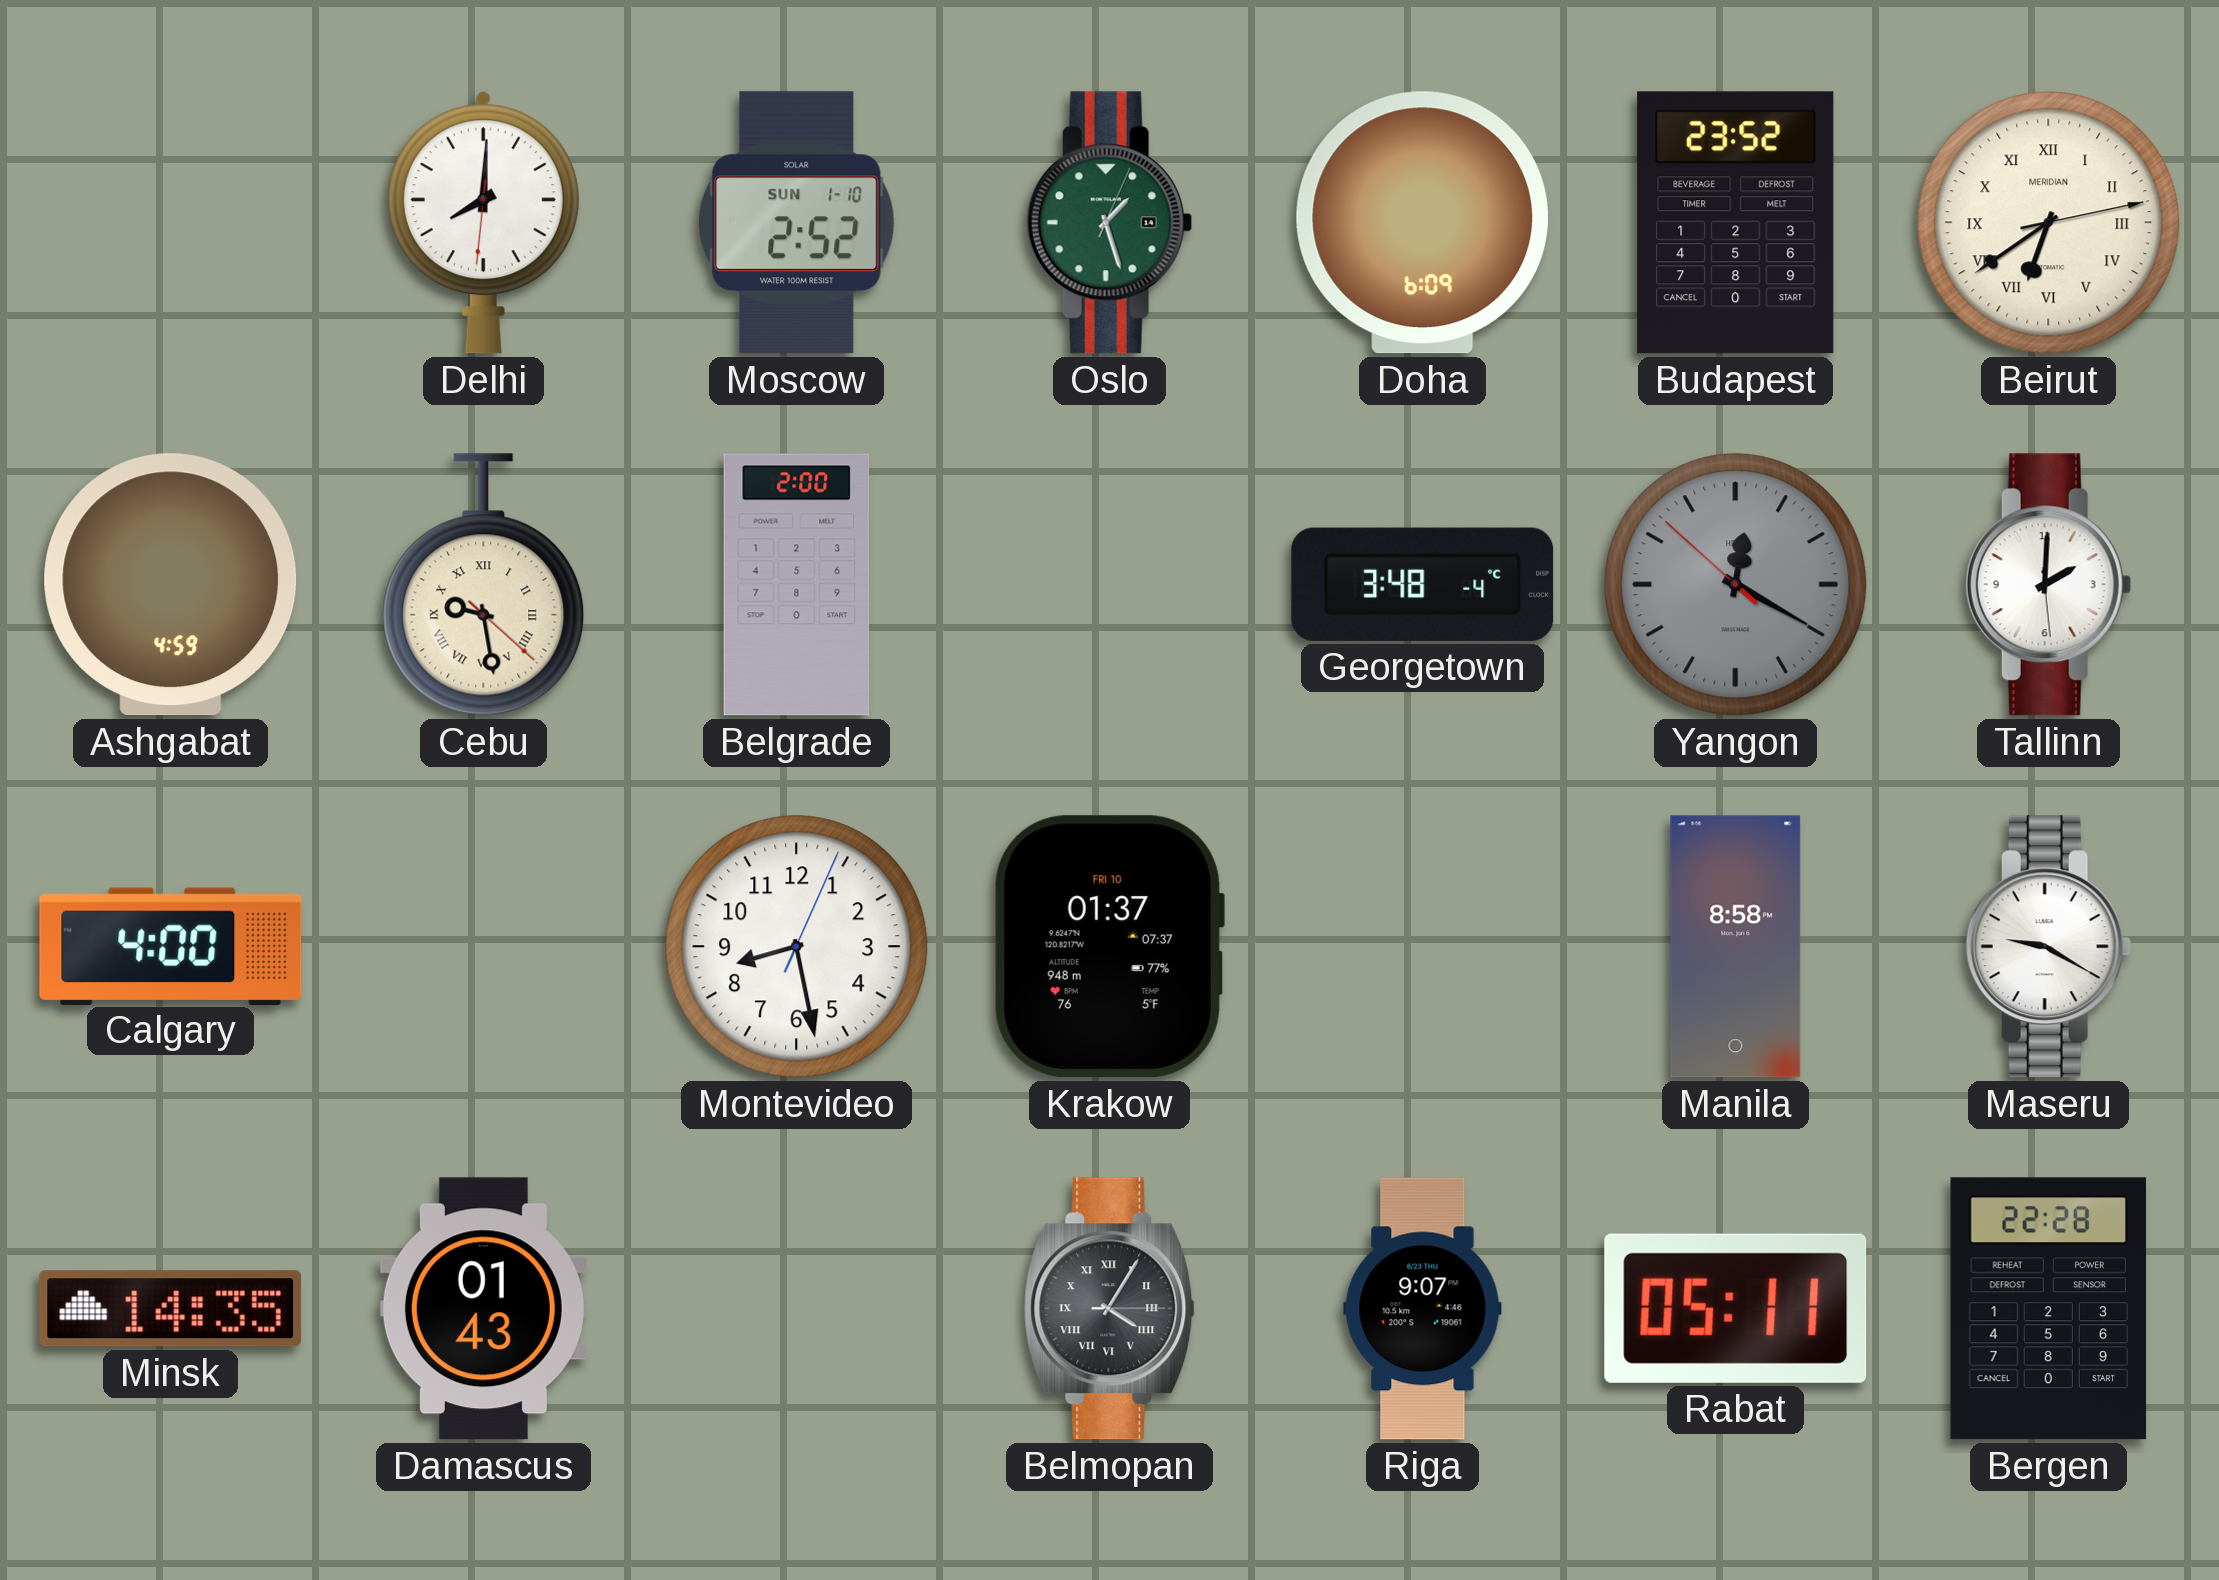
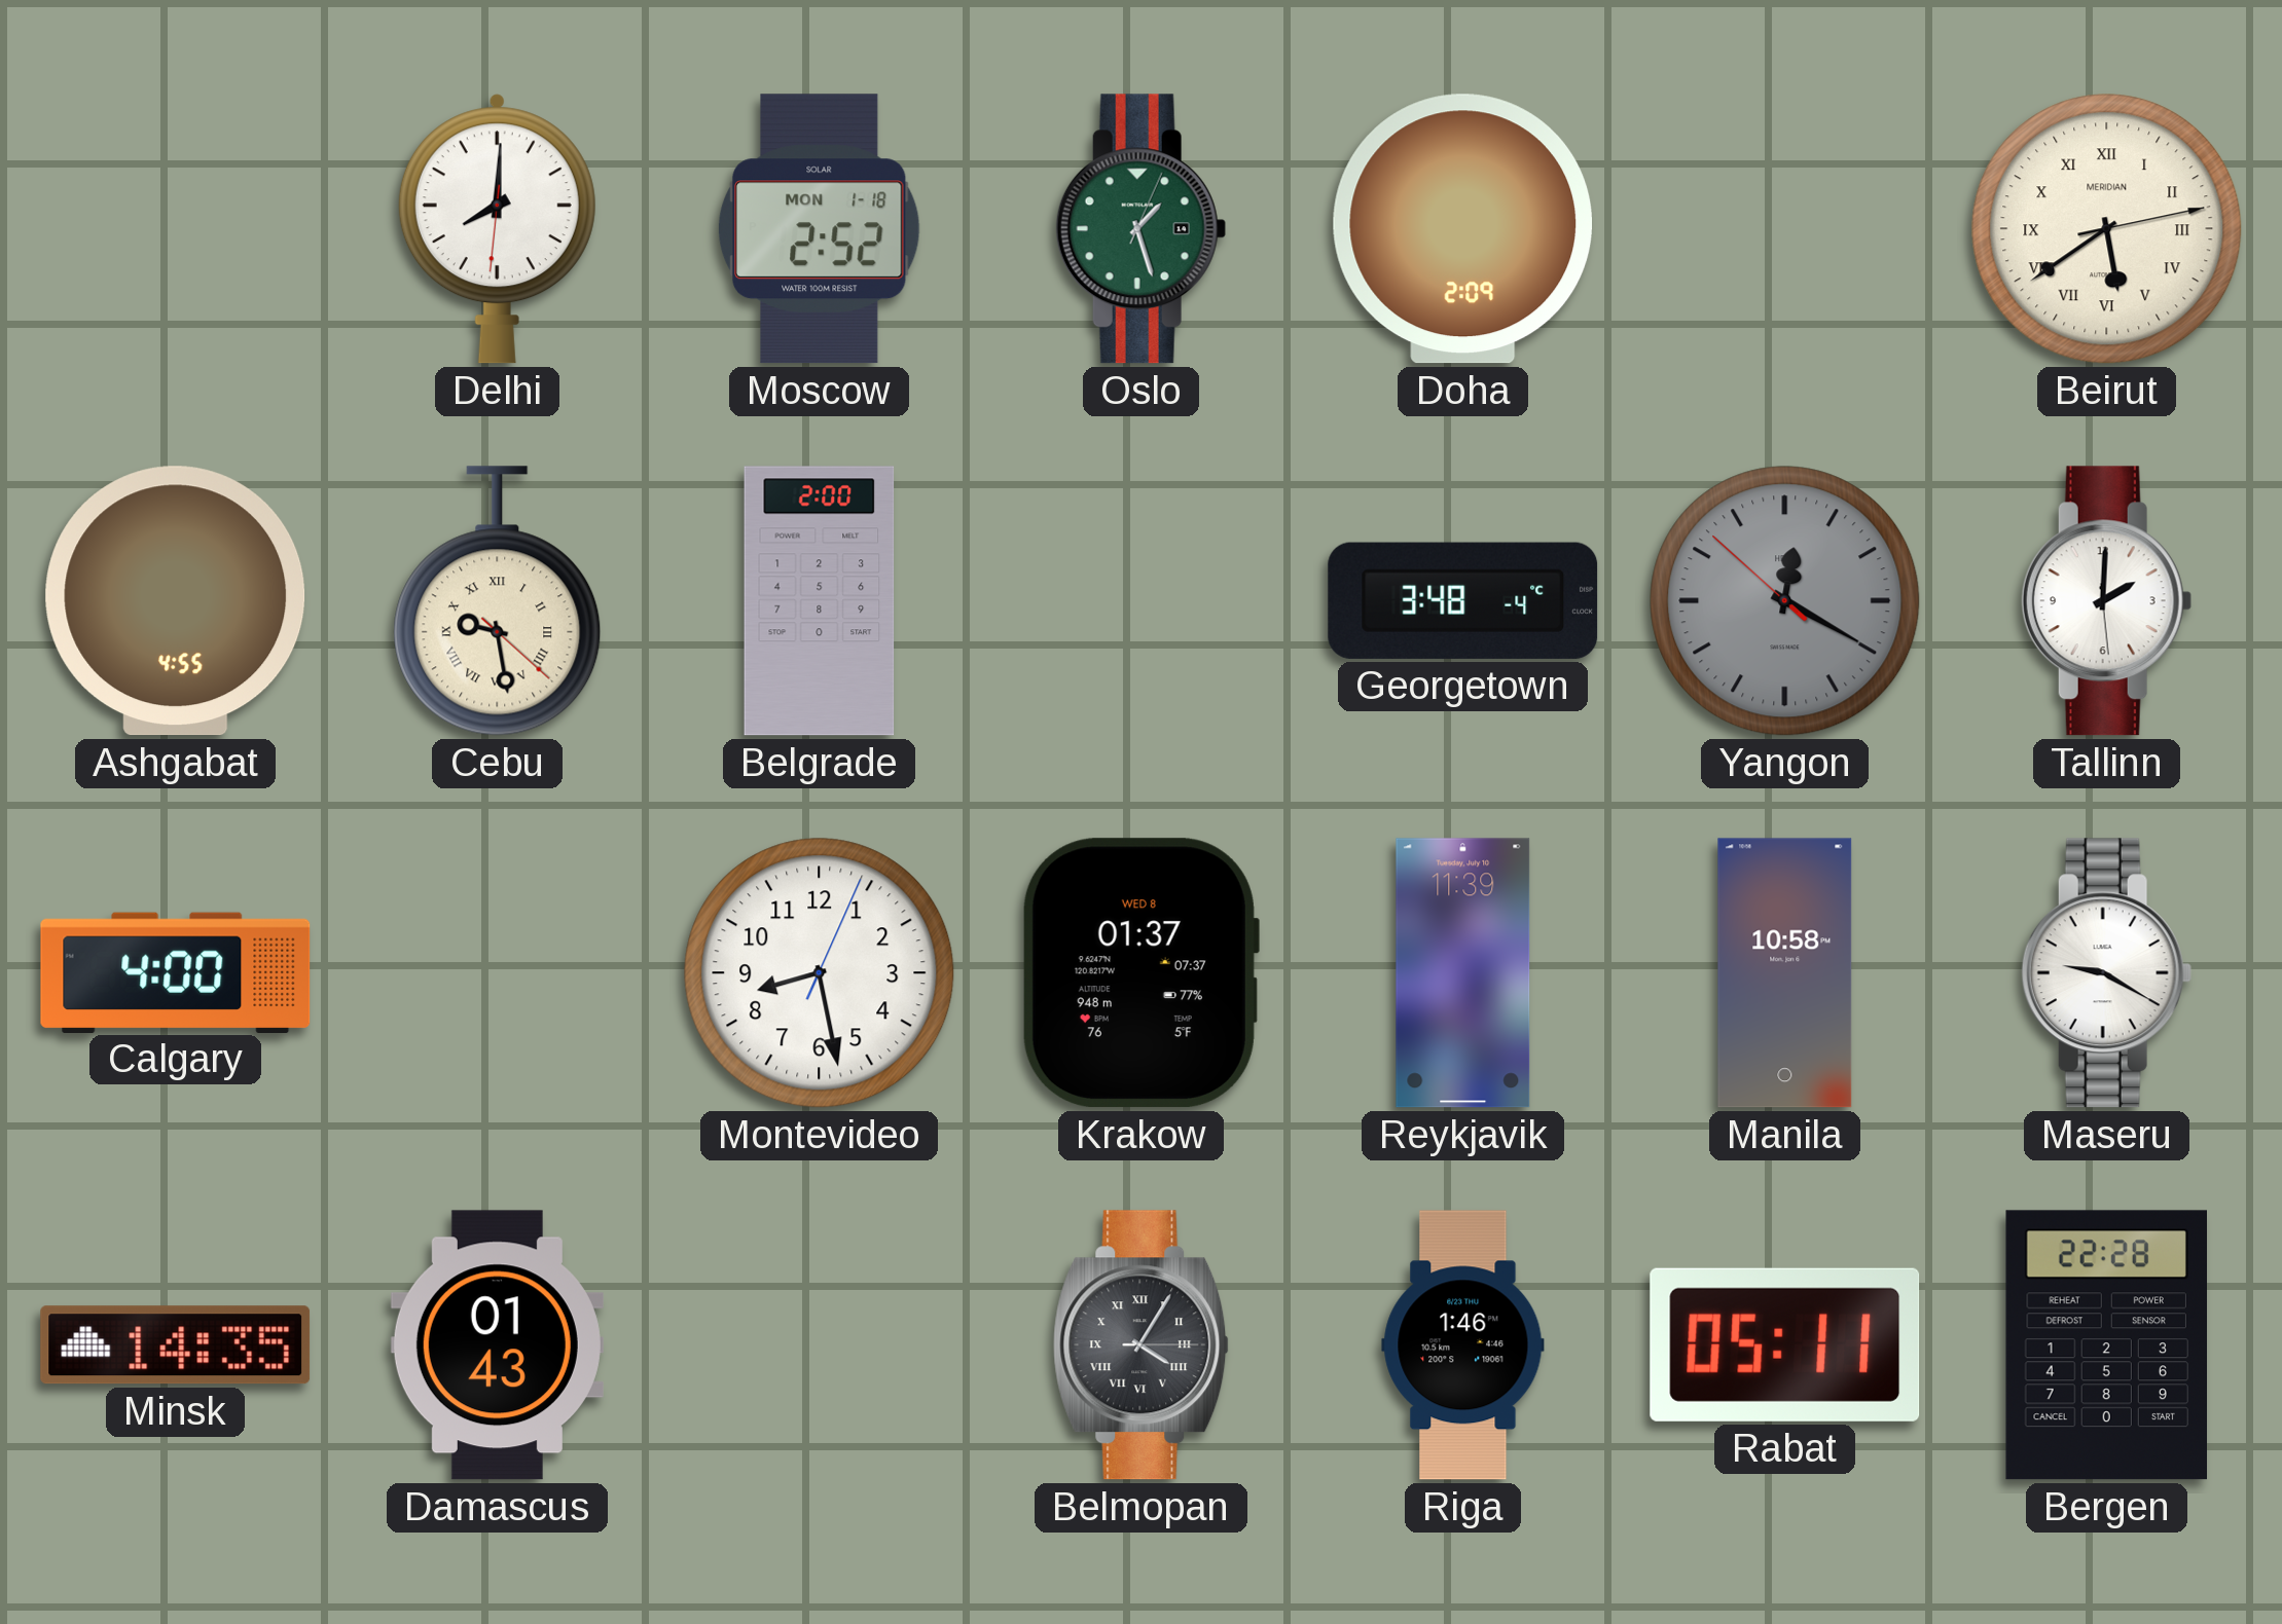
Moscow date: SUN 1-10 -> MON 1-18 (819, 229)
Doha: 6:09 -> 2:09 (1462, 229)
Budapest: 23:52 -> none (1736, 223)
Beirut: 6:39 -> 5:39 (2107, 229)
Ashgabat: 4:59 -> 4:55 (176, 601)
Krakow date: FRI 10 -> WED 8 (1140, 973)
Reykjavik: none -> 11:39 (1463, 973)
Manila: 8:58 -> 10:58 (1785, 973)
Riga: 9:07 -> 1:46 (1463, 1345)
